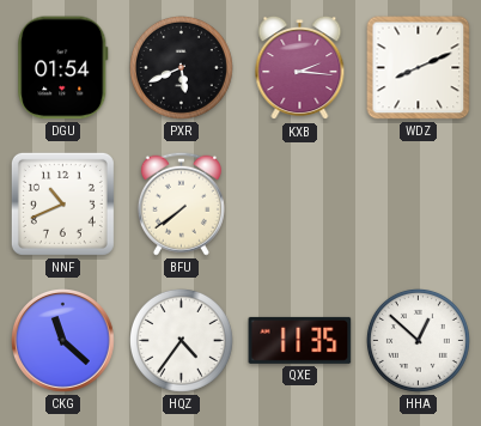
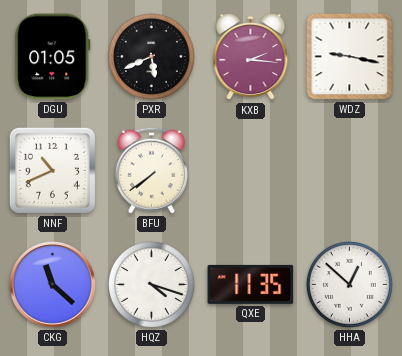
DGU: 01:54 -> 01:05 (53, 57)
WDZ: 8:11 -> 9:17 (350, 57)
HQZ: 4:36 -> 4:18 (151, 284)
